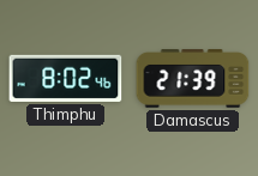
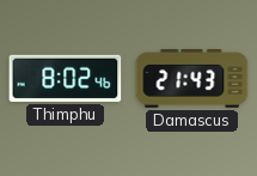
Damascus: 21:39 -> 21:43 (192, 79)
